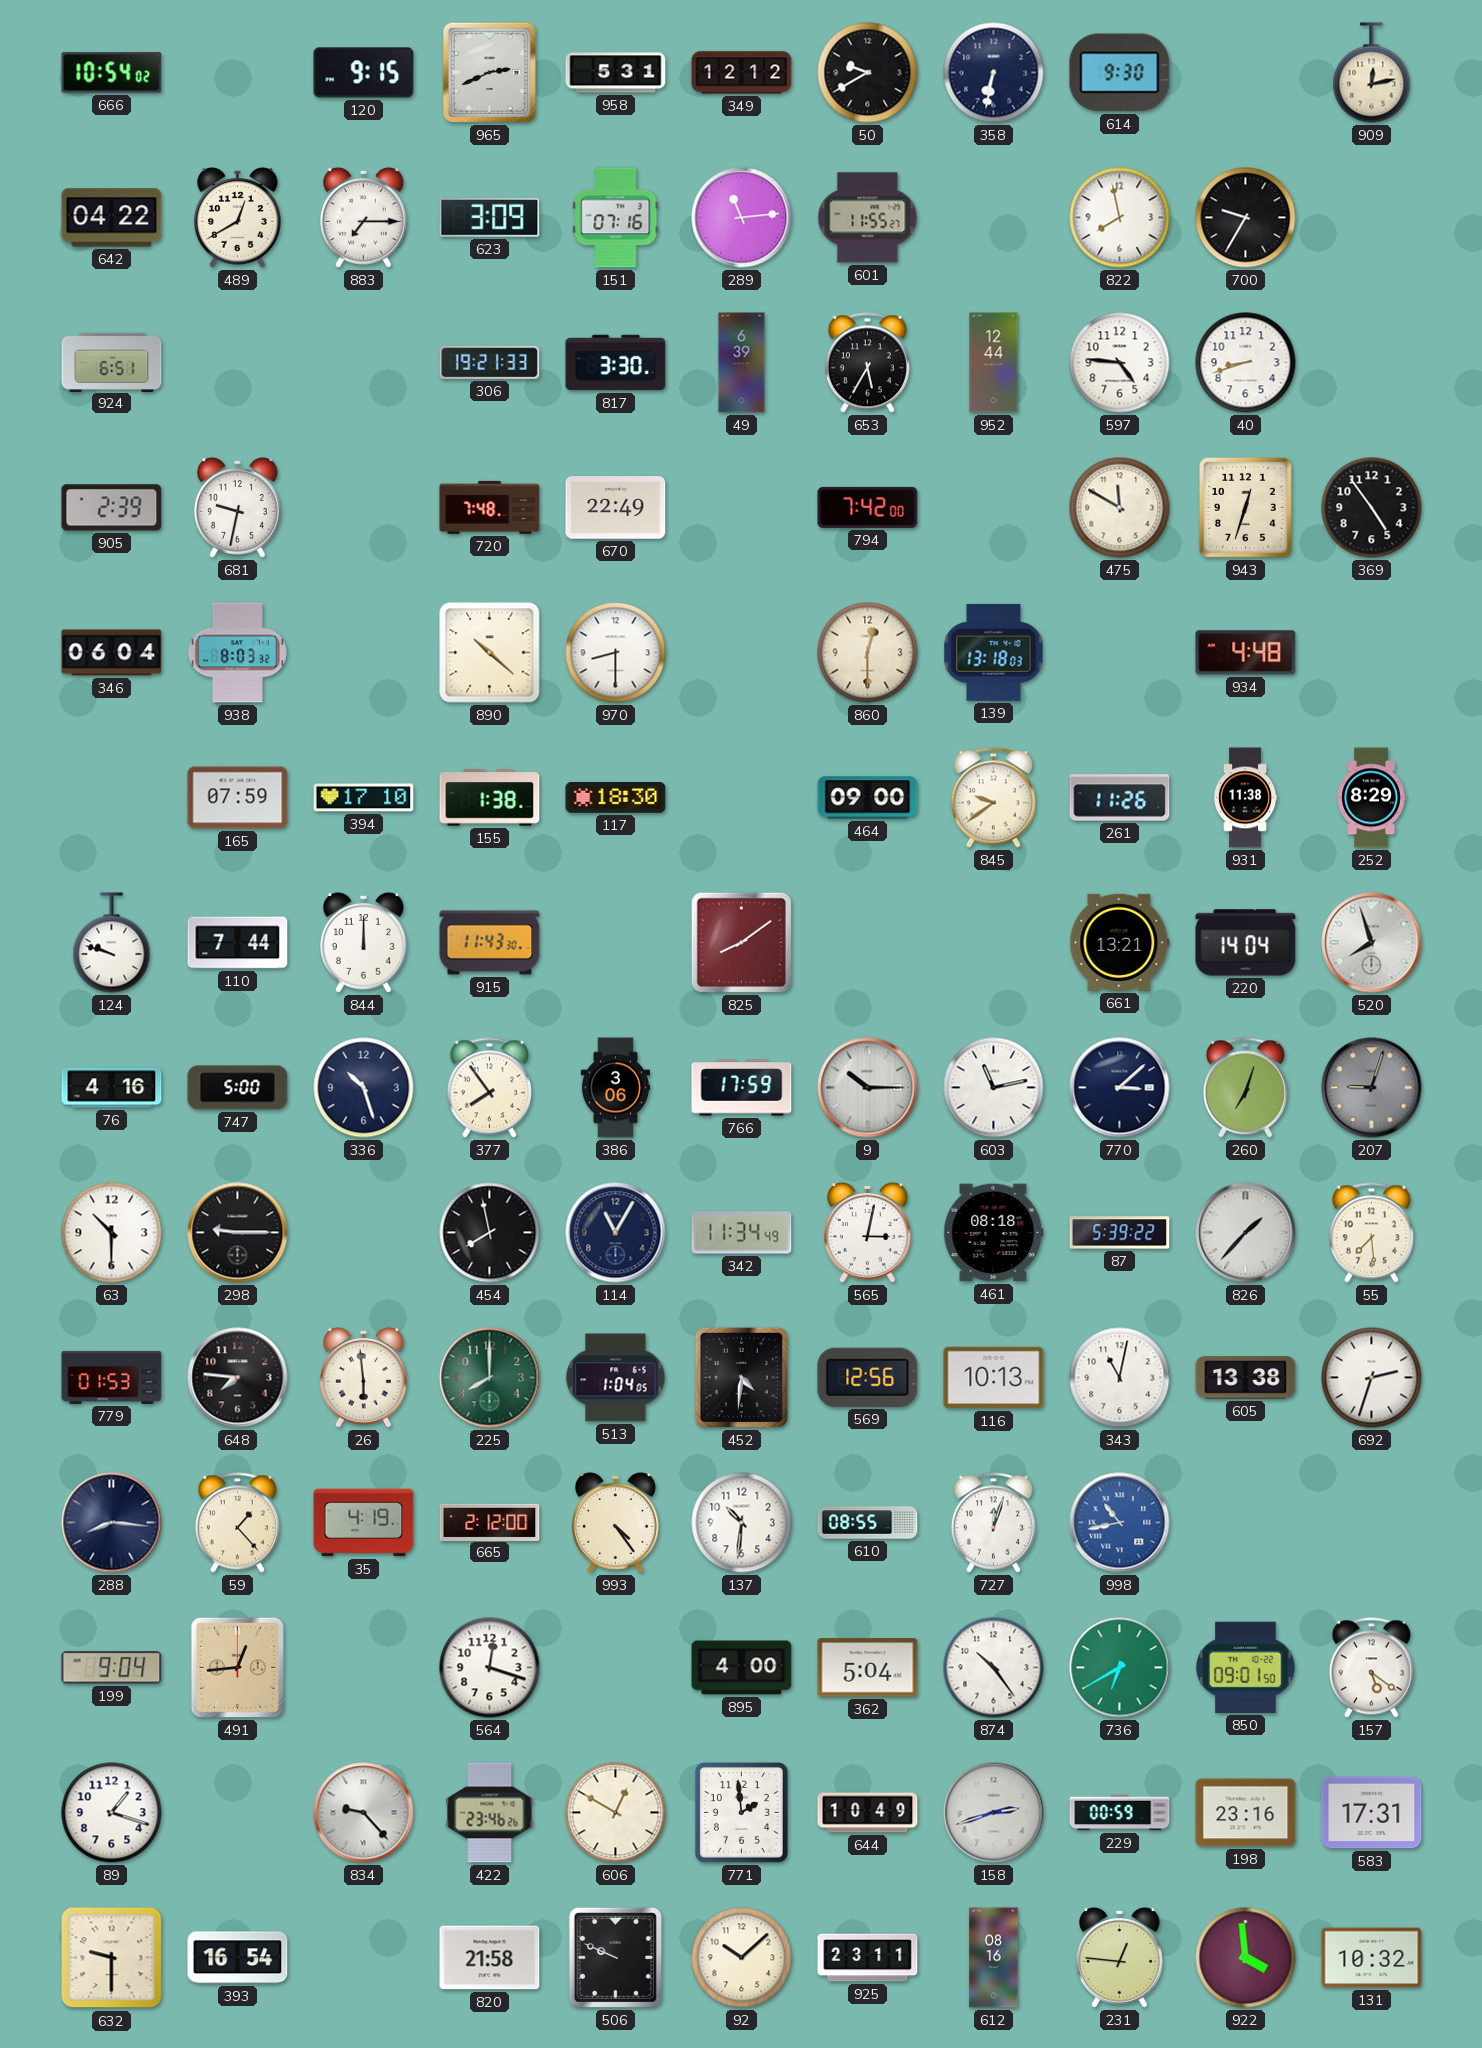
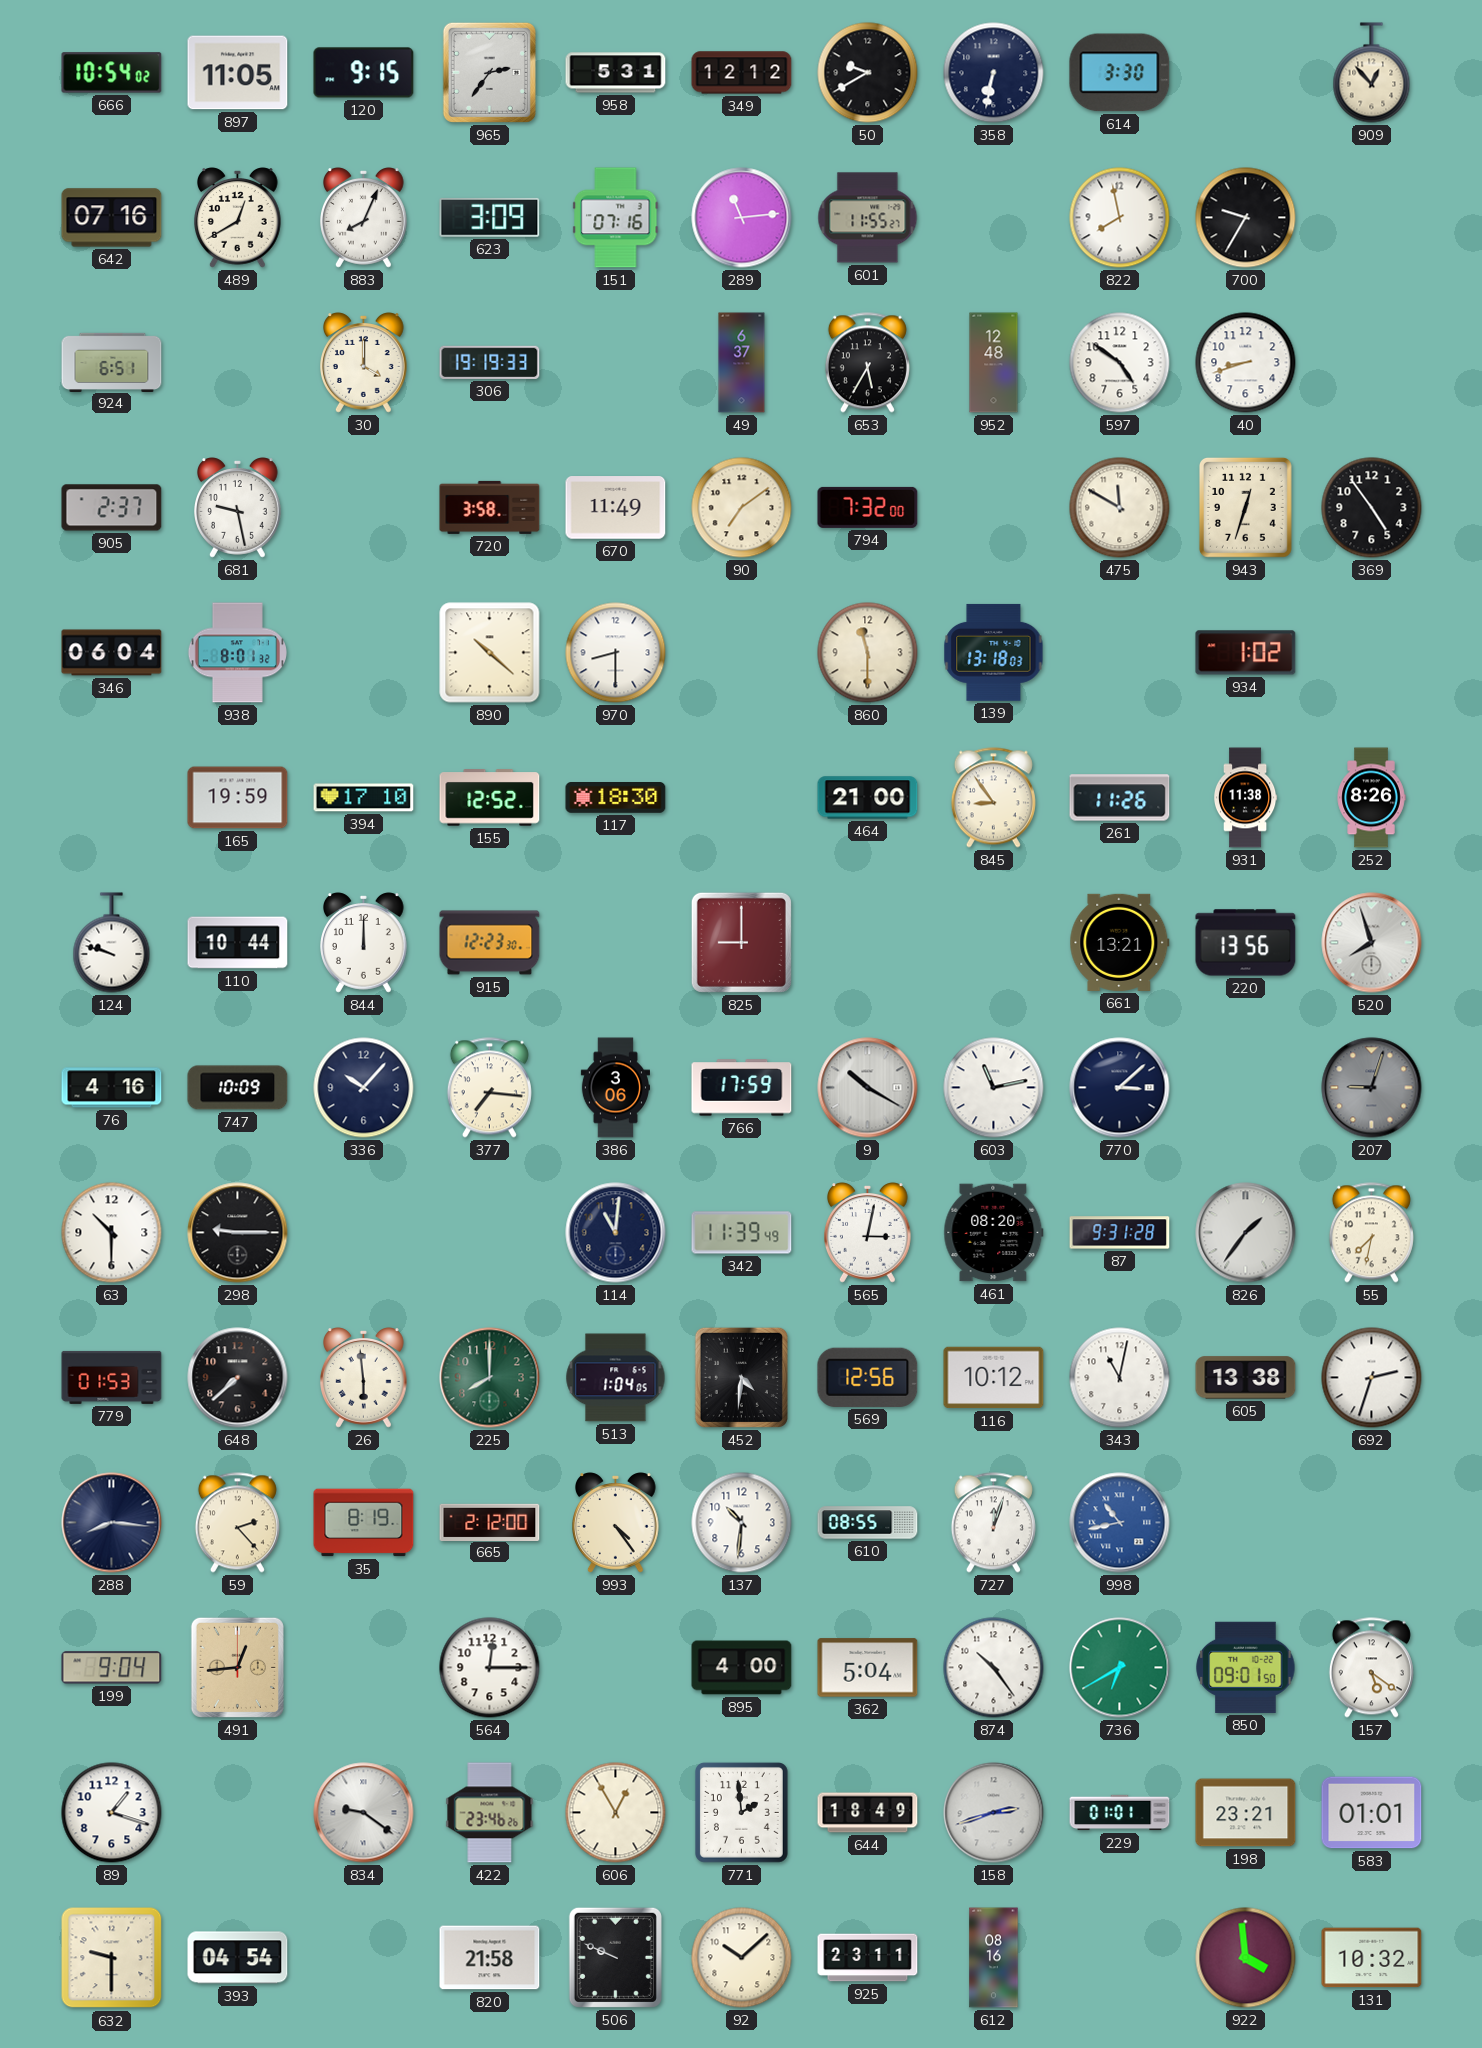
897: none -> 11:05 (238, 73)
965: 2:41 -> 2:36 (489, 72)
614: 9:30 -> 3:30 (1120, 73)
909: 12:13 -> 12:53 (1372, 73)
642: 04:22 -> 07:16 (112, 218)
883: 7:15 -> 8:04 (364, 218)
30: none -> 4:00 (364, 363)
306: 19:21 -> 19:19 (490, 362)
817: 3:30 -> none (616, 363)
49: 6:39 -> 6:37 (742, 363)
952: 12:44 -> 12:48 (994, 363)
597: 4:46 -> 4:51 (1120, 363)
905: 2:39 -> 2:37 (112, 508)
681: 9:32 -> 9:28 (238, 508)
720: 7:48 -> 3:58 (490, 507)
670: 22:49 -> 11:49 (616, 508)
90: none -> 7:09 (742, 508)
794: 7:42 -> 7:32 (868, 507)
938: 8:03 -> 8:01 (237, 653)
860: 12:30 -> 11:30 (868, 653)
934: 4:48 -> 1:02 (1246, 653)
165: 07:59 -> 19:59 (238, 798)
155: 1:38 -> 12:52 (490, 798)
464: 09:00 -> 21:00 (868, 798)
845: 9:39 -> 8:54 (993, 798)
252: 8:29 -> 8:26 (1371, 798)
110: 7:44 -> 10:44 (238, 943)
915: 11:43 -> 12:23 (490, 943)
825: 8:09 -> 9:00 (741, 942)
220: 14:04 -> 13:56 (1246, 943)
747: 5:00 -> 10:09 (238, 1088)
336: 10:27 -> 10:07 (364, 1088)
377: 7:54 -> 7:16 (489, 1088)
9: 10:15 -> 10:20 (868, 1088)
260: 7:03 -> none (1245, 1088)
454: 7:58 -> none (490, 1233)
114: 11:05 -> 11:01 (616, 1233)
342: 11:34 -> 11:39 (742, 1233)
461: 08:18 -> 08:20 (994, 1233)
87: 5:39 -> 9:31 (1120, 1233)
826: 1:37 -> 1:36 (1246, 1233)
55: 7:29 -> 7:32 (1371, 1233)
648: 7:46 -> 7:38 (238, 1378)
116: 10:13 -> 10:12 (994, 1378)
59: 1:23 -> 2:23 (237, 1523)
35: 4:19 -> 8:19 (364, 1523)
564: 12:18 -> 12:15 (490, 1668)
834: 9:23 -> 9:21 (364, 1813)
606: 12:50 -> 12:55 (616, 1813)
644: 10:49 -> 18:49 (868, 1813)
229: 00:59 -> 01:01 (1120, 1813)
198: 23:16 -> 23:21 (1246, 1813)
583: 17:31 -> 01:01 (1372, 1813)
393: 16:54 -> 04:54 (238, 1958)
231: 12:46 -> none (1120, 1958)
